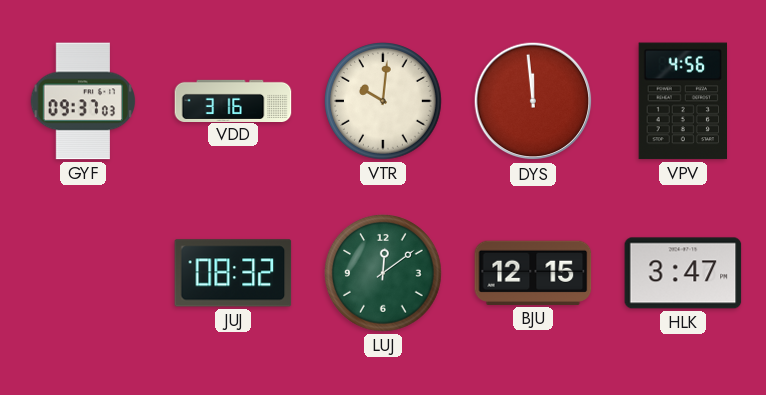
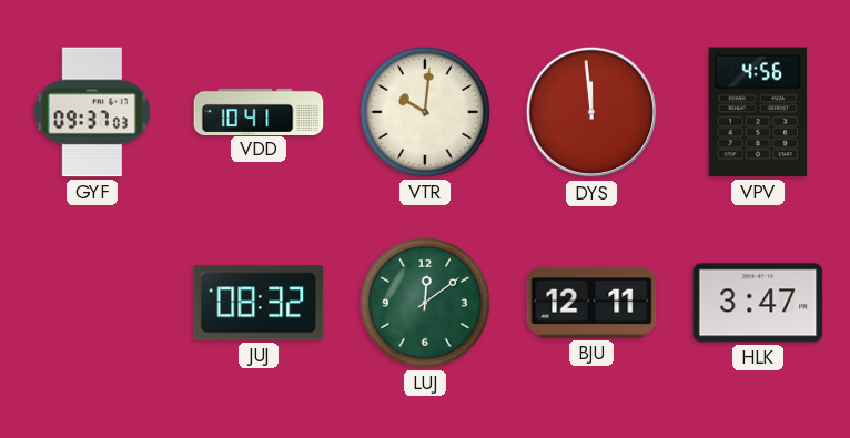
VDD: 3:16 -> 10:41 (259, 111)
BJU: 12:15 -> 12:11 (591, 303)
